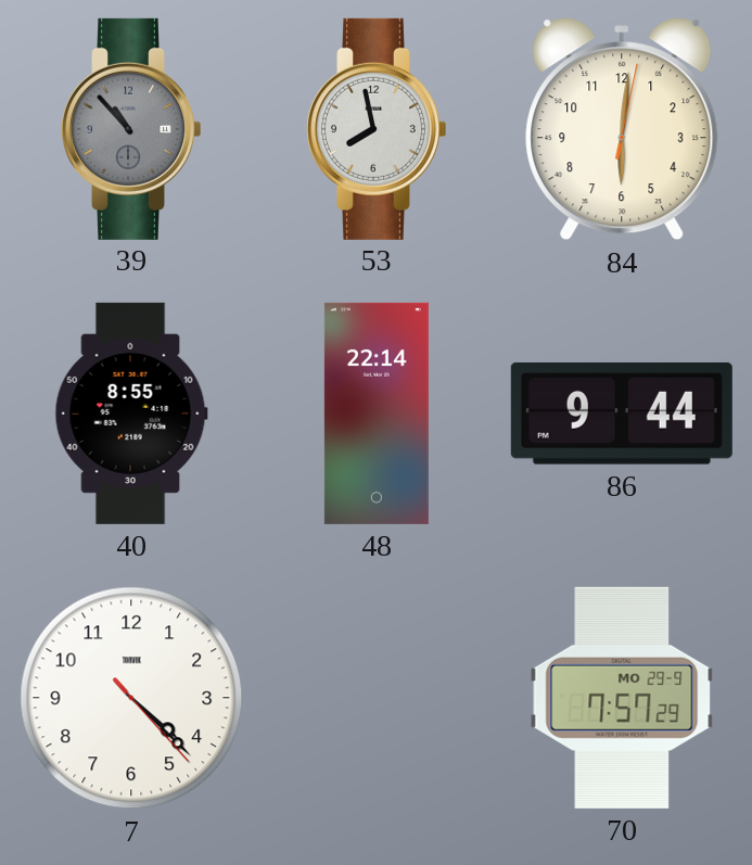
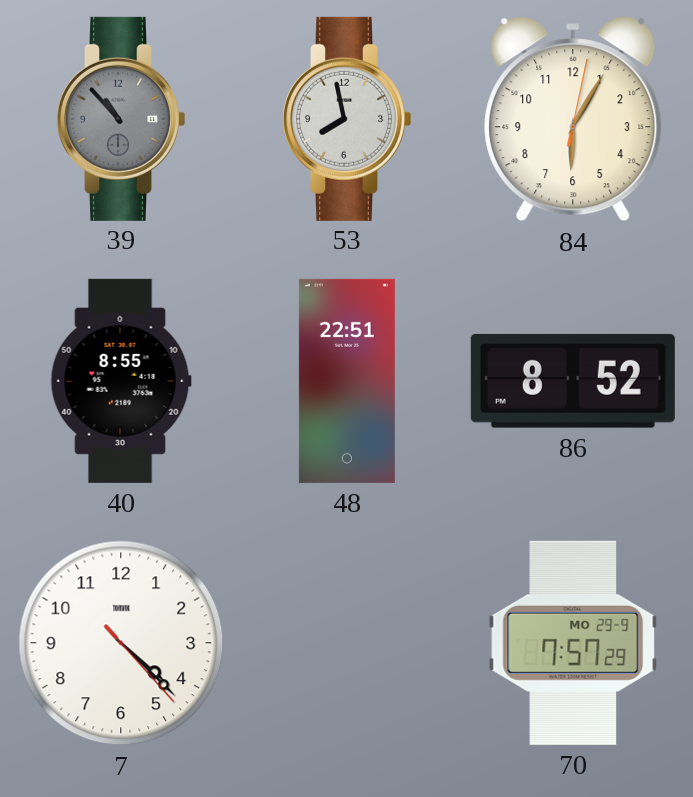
84: 6:01 -> 6:05 (573, 119)
48: 22:14 -> 22:51 (347, 381)
86: 9:44 -> 8:52 (573, 381)
